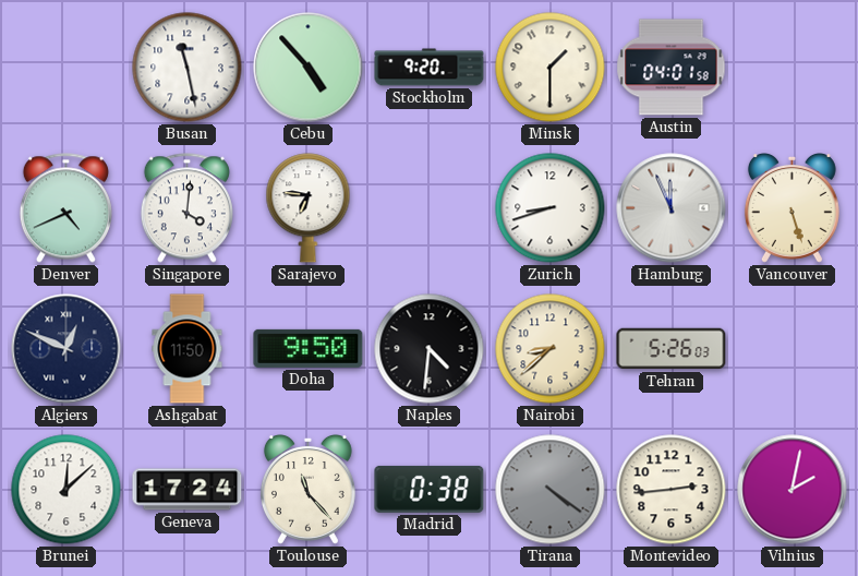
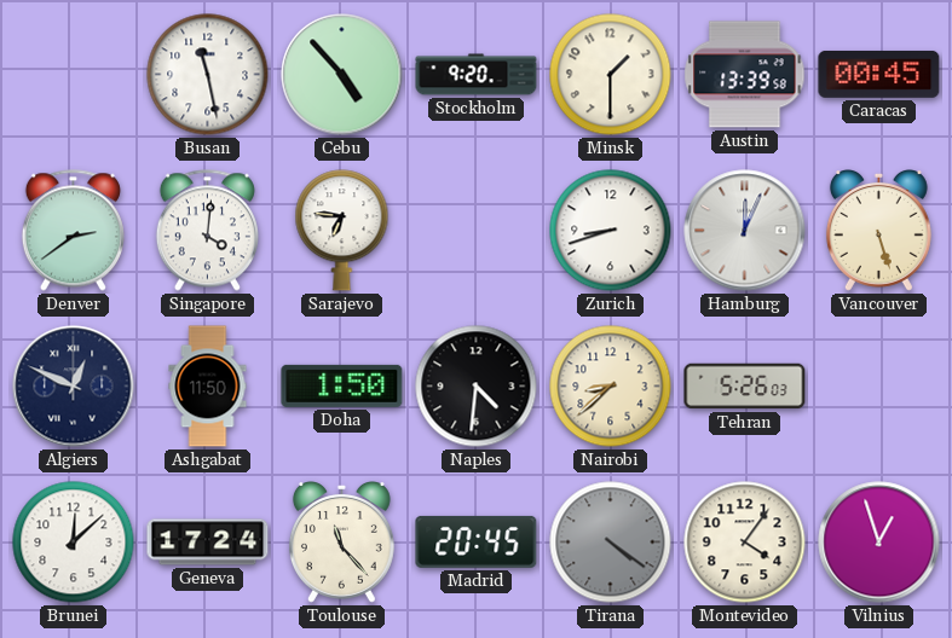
Austin: 04:01 -> 13:39 (745, 75)
Caracas: none -> 00:45 (879, 74)
Denver: 4:41 -> 2:39 (73, 231)
Hamburg: 11:56 -> 12:04 (745, 231)
Doha: 9:50 -> 1:50 (342, 385)
Madrid: 0:38 -> 20:45 (477, 541)
Montevideo: 2:44 -> 4:06 (745, 543)
Vilnius: 2:02 -> 12:57 (879, 543)
